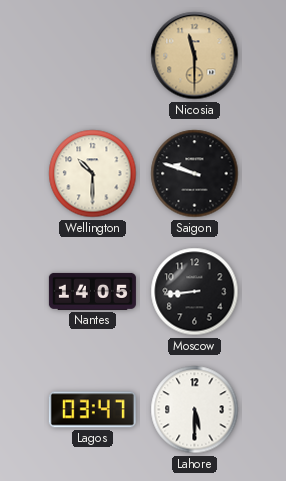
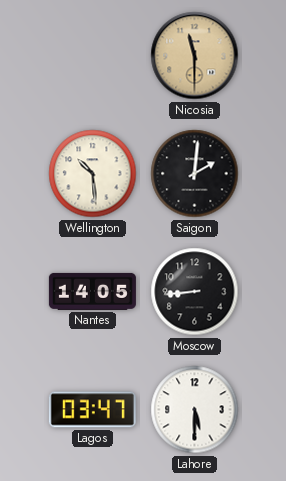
Wellington: 10:30 -> 10:29 (93, 174)
Saigon: 9:48 -> 2:01 (195, 174)
